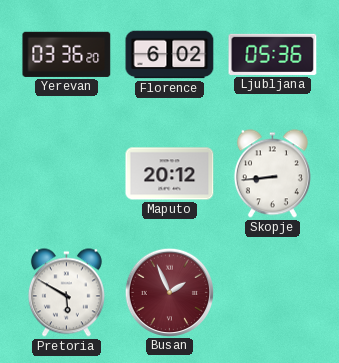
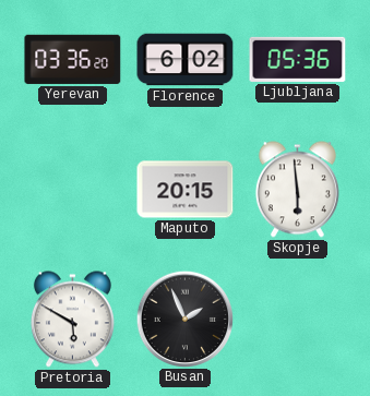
Maputo: 20:12 -> 20:15 (186, 190)
Skopje: 8:44 -> 5:59 (297, 190)
Busan dial: burgundy -> black (184, 319)
